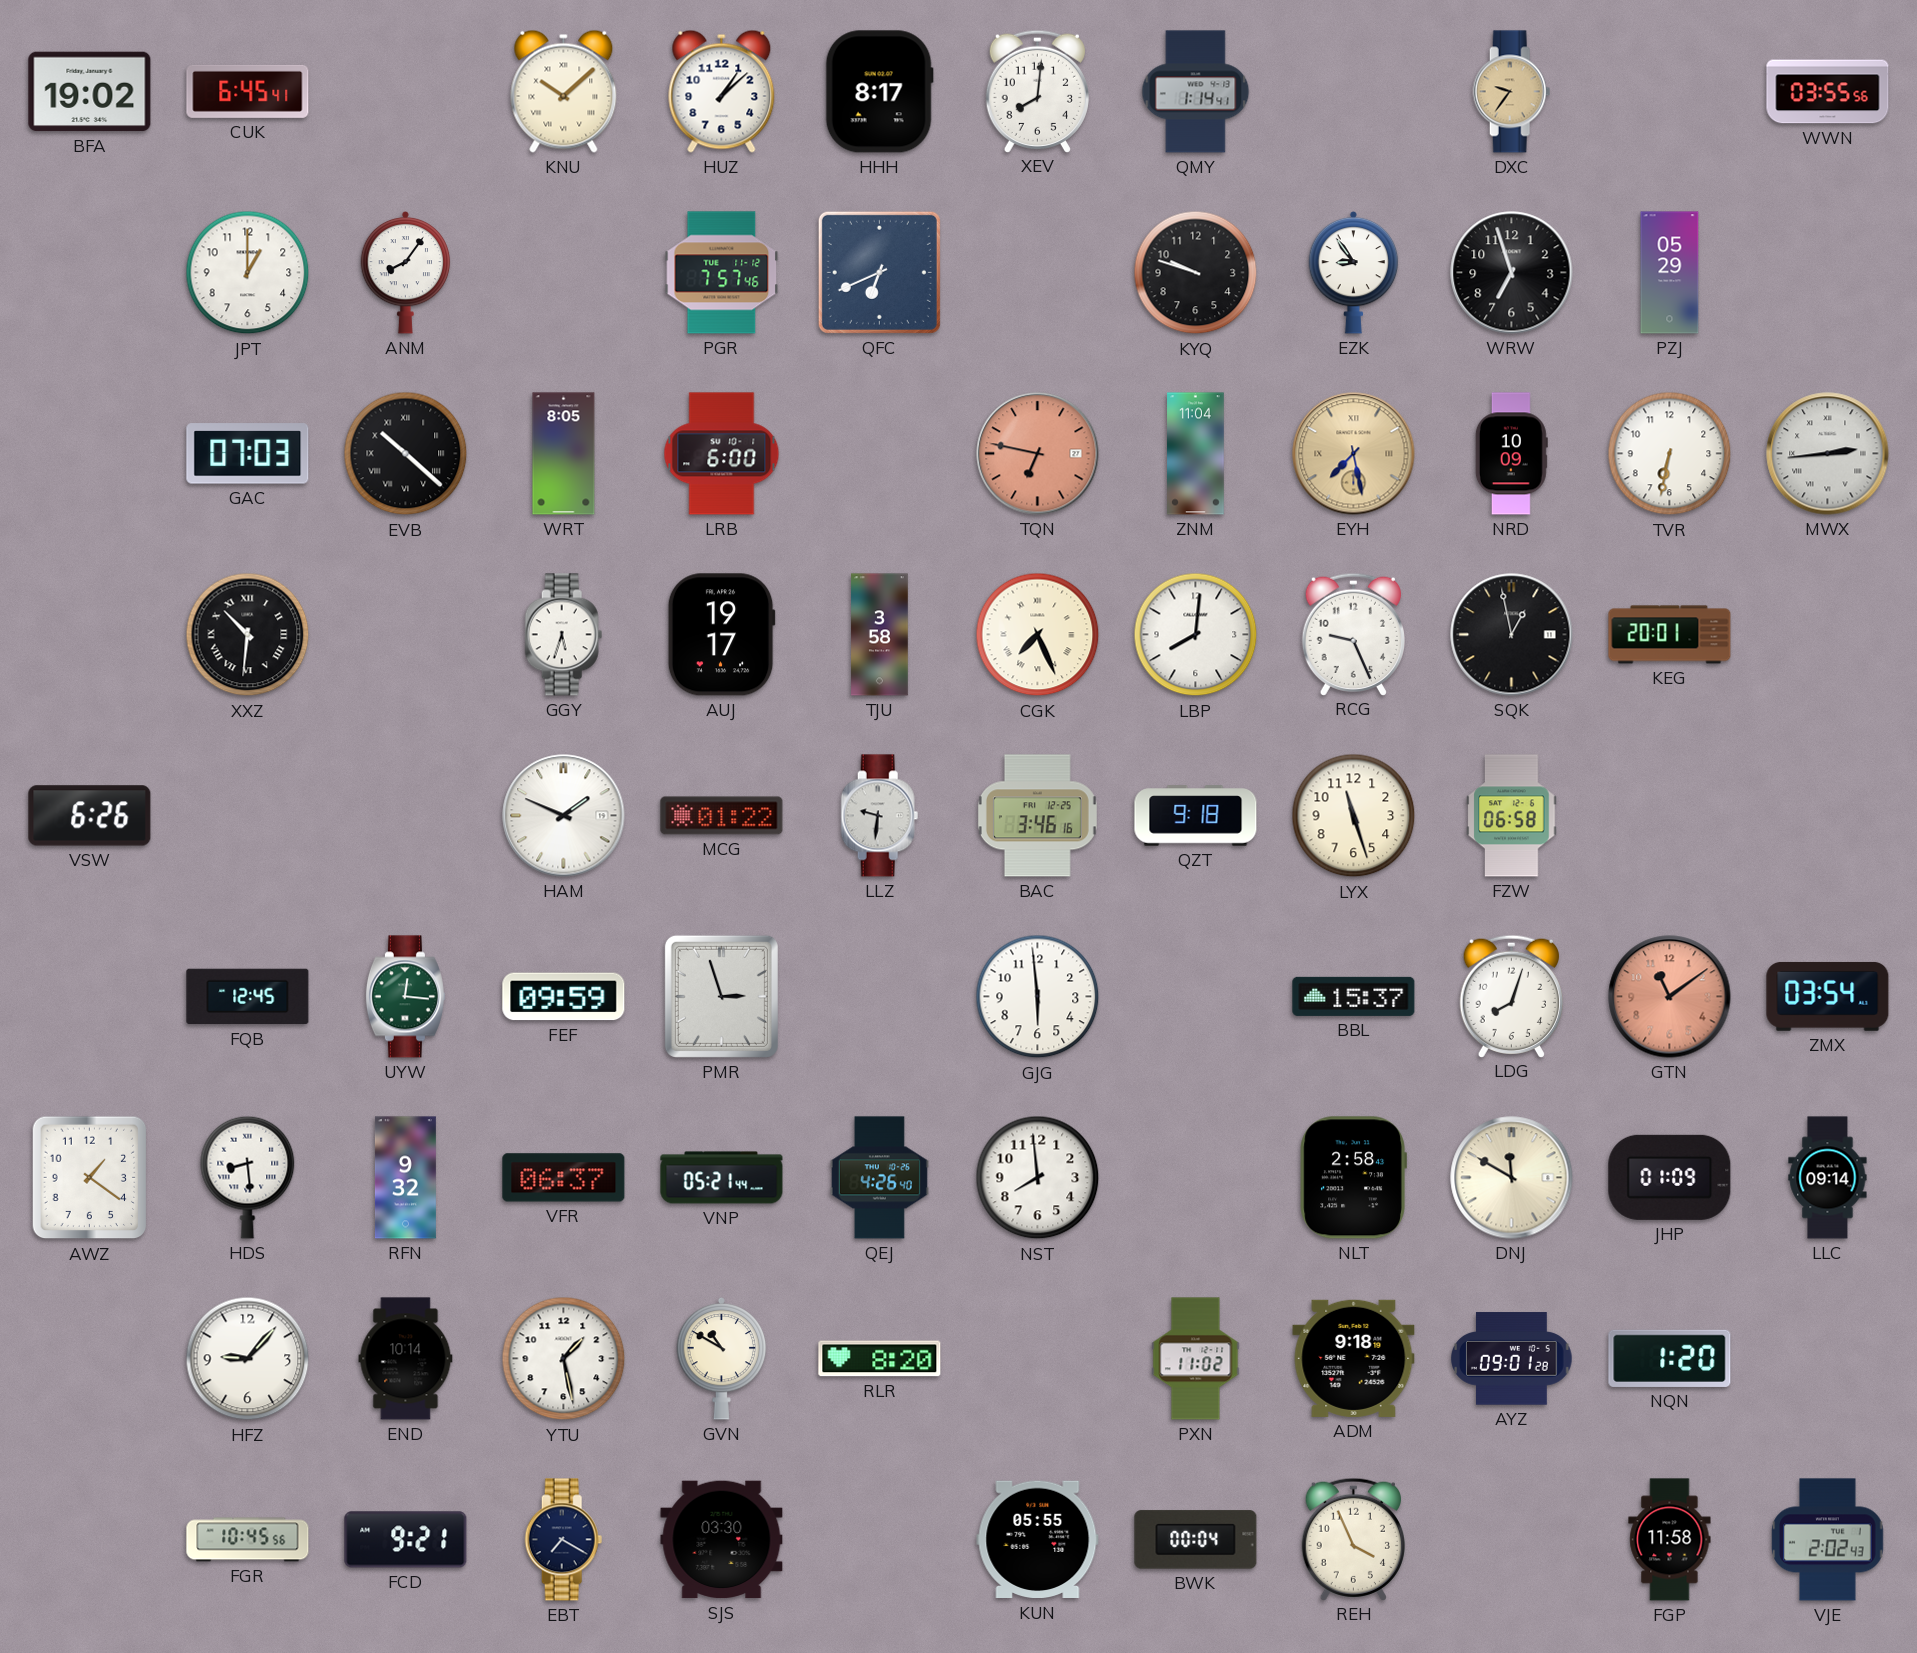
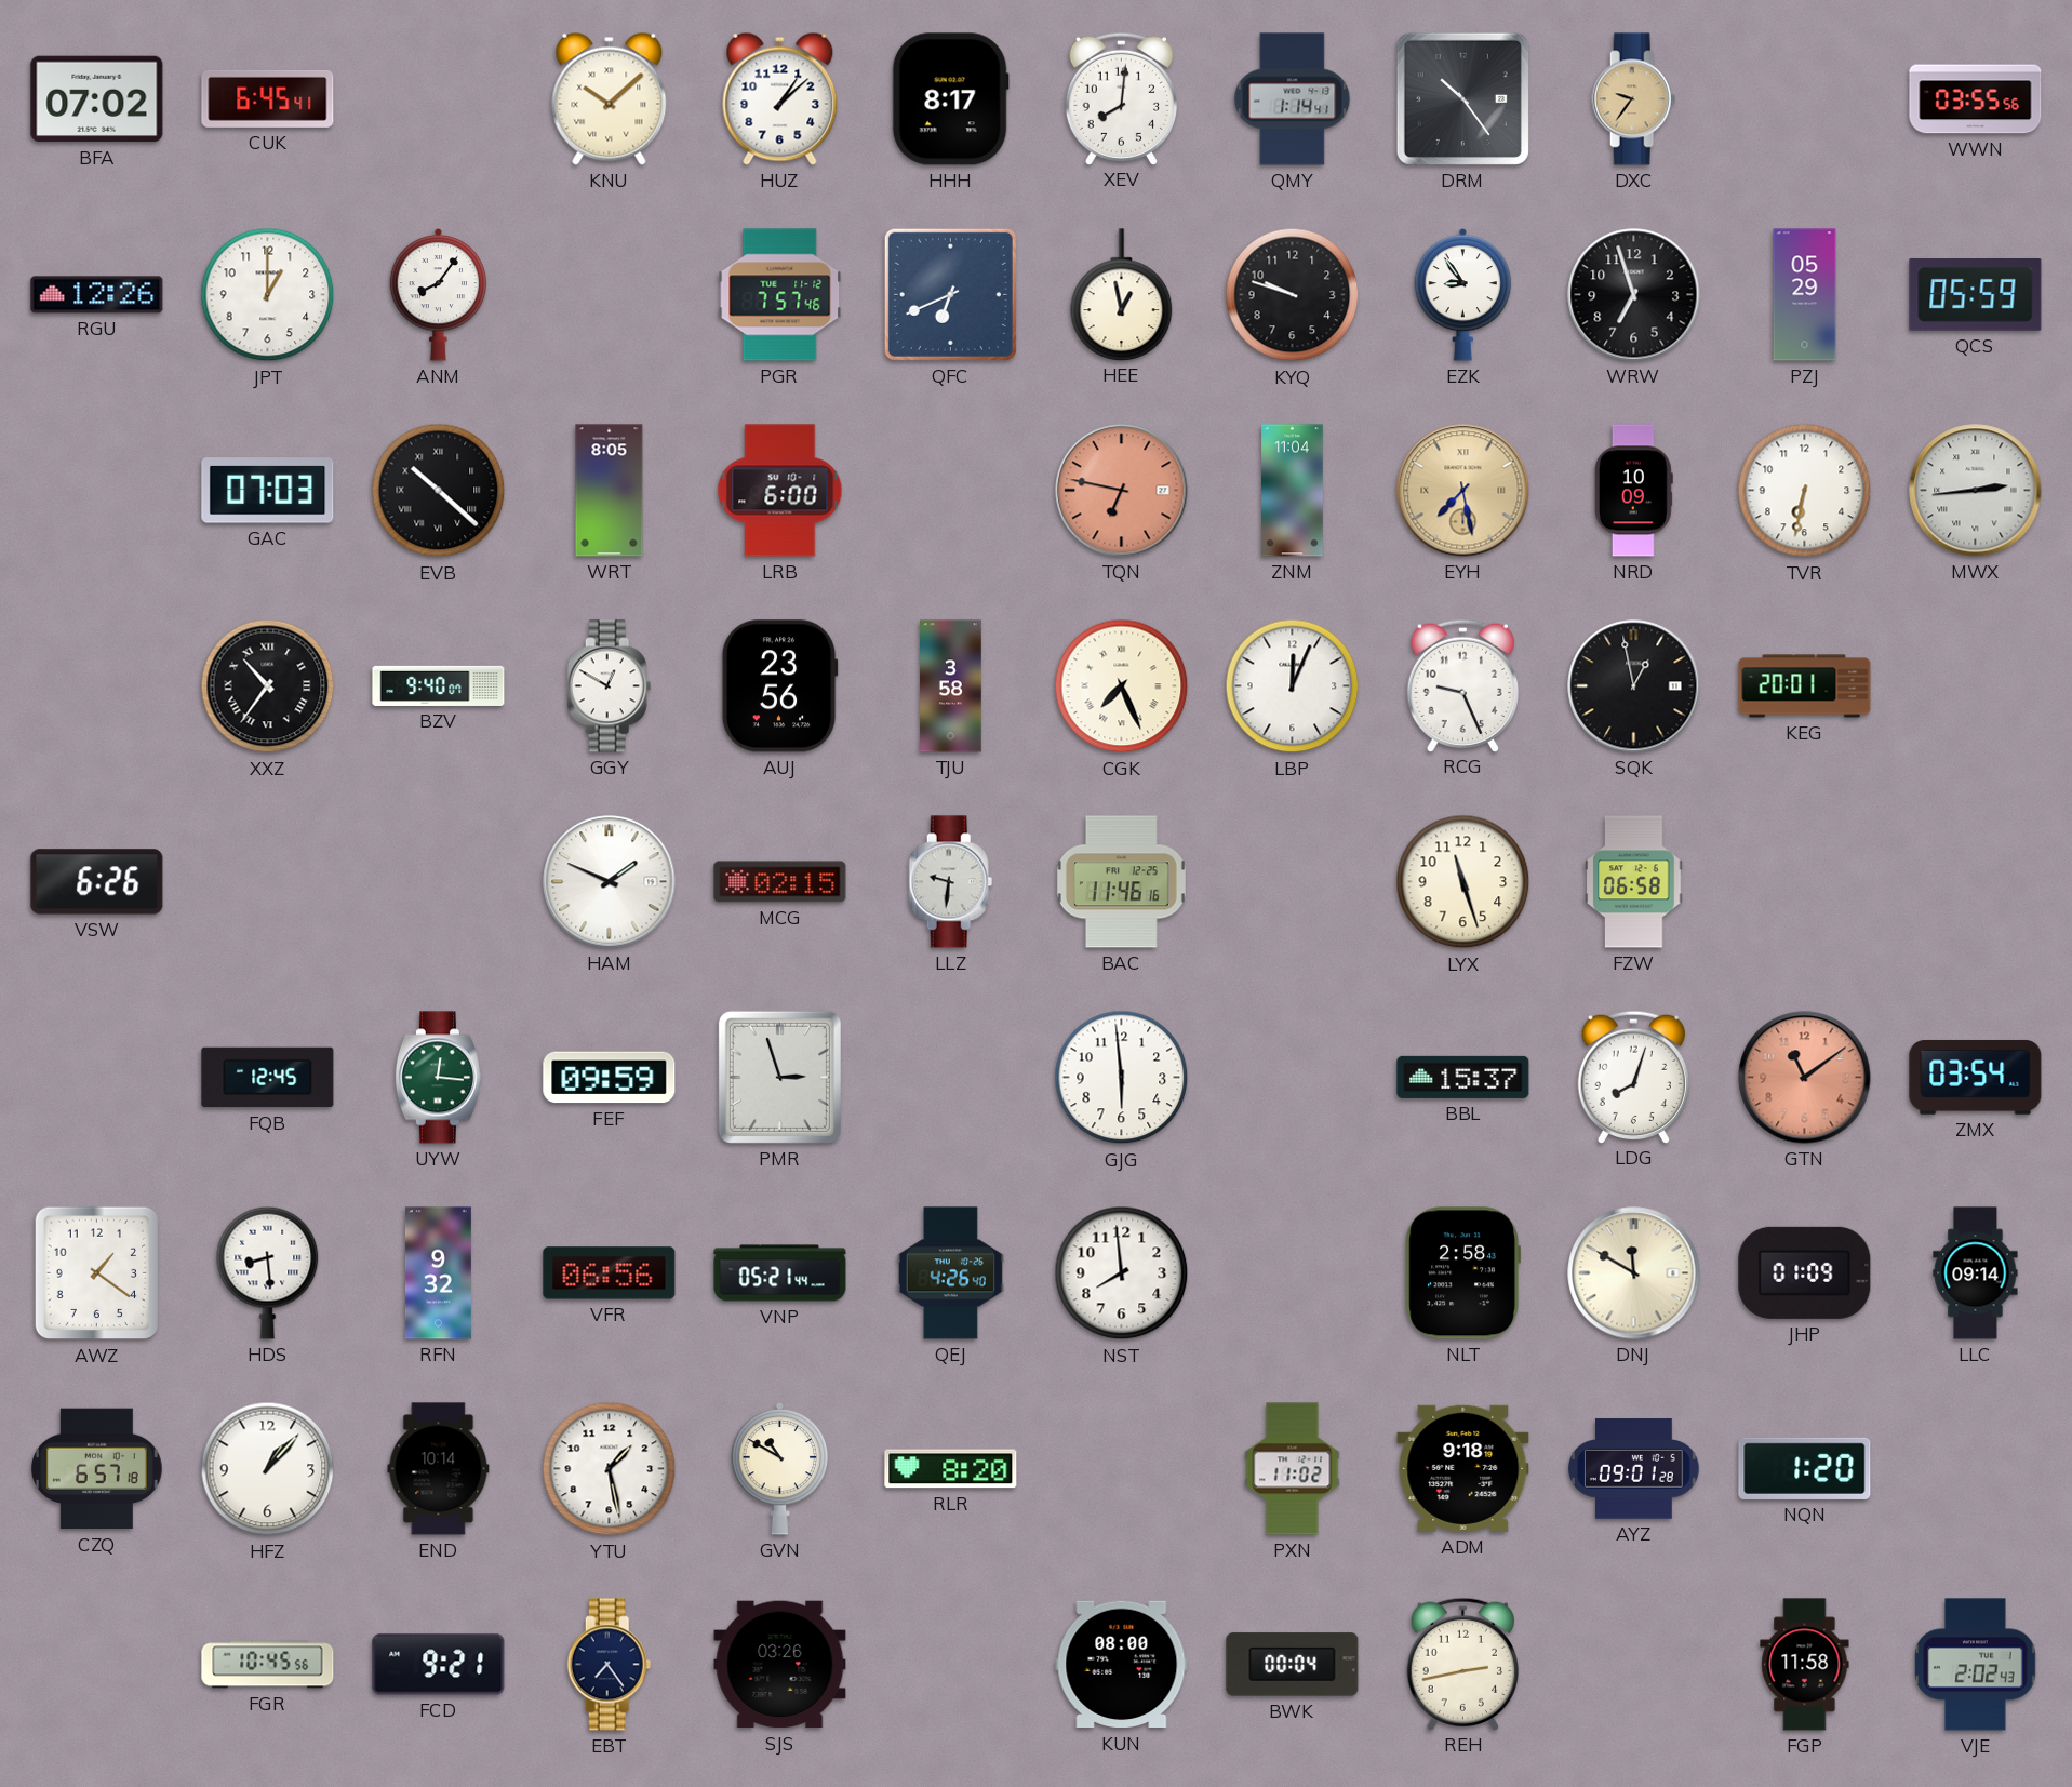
BFA: 19:02 -> 07:02 (97, 99)
DRM: none -> 10:24 (1462, 98)
RGU: none -> 12:26 (97, 295)
HEE: none -> 12:58 (1122, 294)
QCS: none -> 05:59 (1976, 295)
XXZ: 10:31 -> 10:36 (268, 686)
BZV: none -> 9:40 (439, 685)
GGY: 5:33 -> 12:50 (610, 686)
AUJ: 19:17 -> 23:56 (779, 686)
LBP: 8:01 -> 12:04 (1293, 686)
MCG: 01:22 -> 02:15 (780, 882)
BAC: 3:46 -> 11:46 (1121, 882)
QZT: 9:18 -> none (1196, 816)
VFR: 06:37 -> 06:56 (610, 1273)
CZQ: none -> 6:57 (96, 1469)
HFZ: 9:07 -> 1:07 (268, 1469)
EBT: 7:20 -> 7:24 (610, 1665)
SJS: 03:30 -> 03:26 (780, 1665)
KUN: 05:55 -> 08:00 (1122, 1665)
REH: 3:56 -> 2:43 (1462, 1664)
